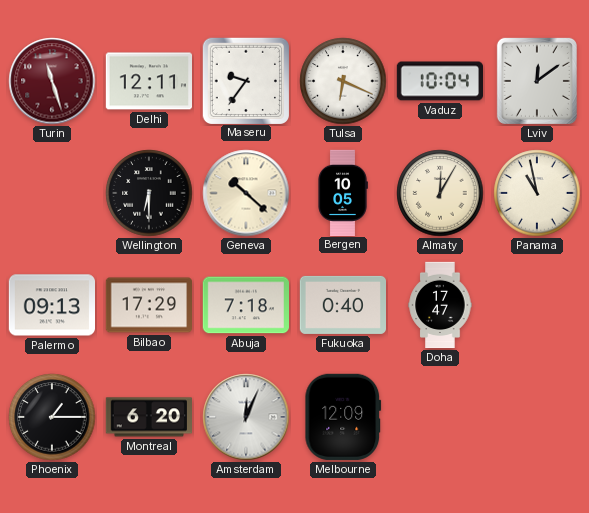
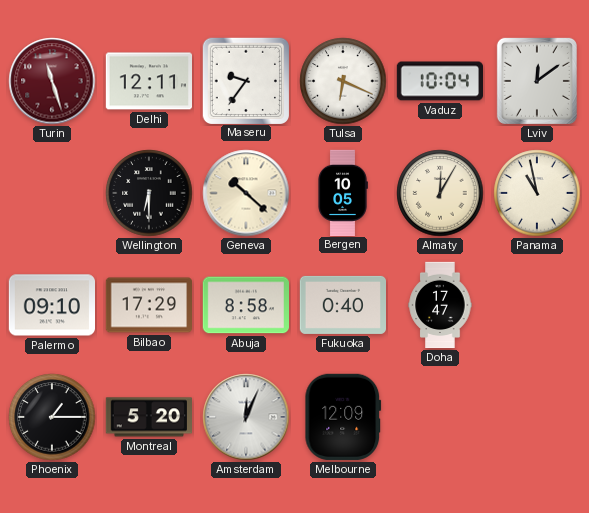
Palermo: 09:13 -> 09:10 (51, 305)
Abuja: 7:18 -> 8:58 (245, 305)
Montreal: 6:20 -> 5:20 (148, 417)
